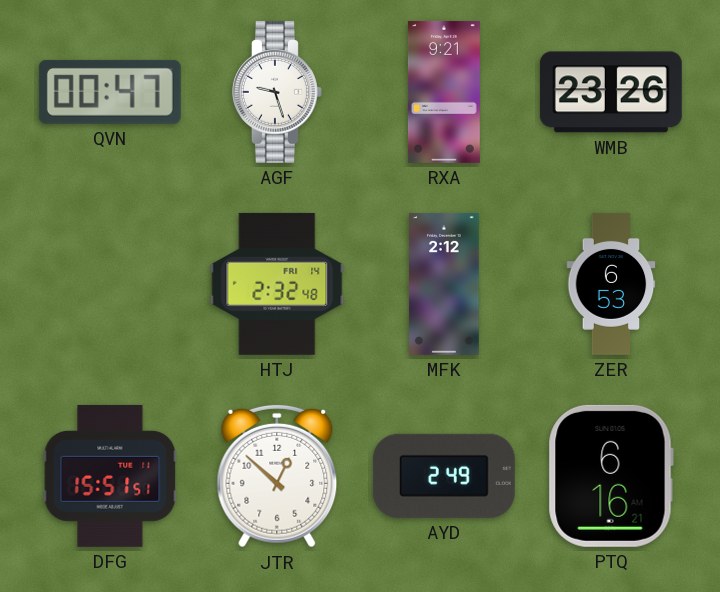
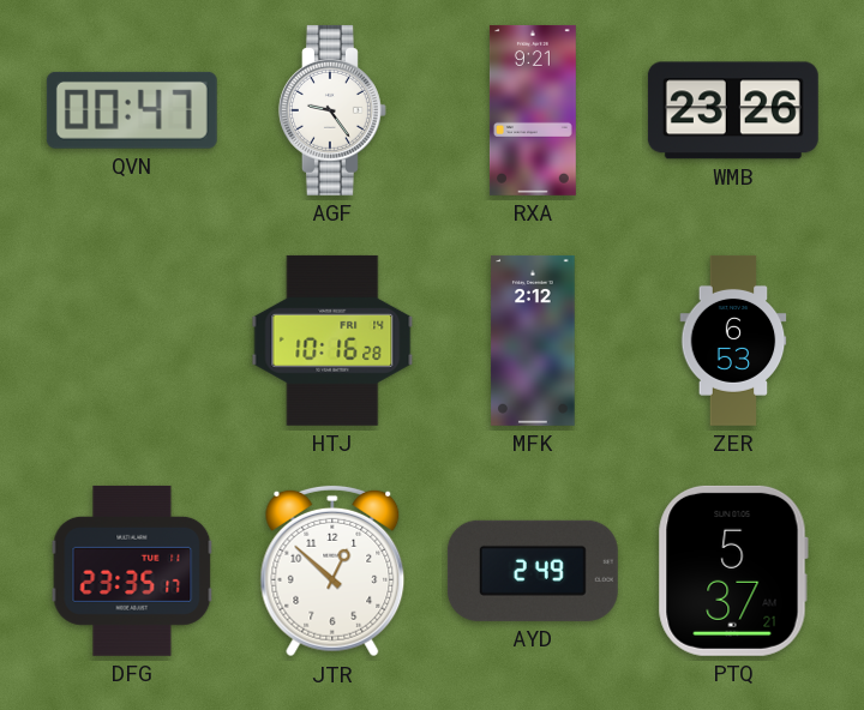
AGF: 9:27 -> 9:24 (332, 110)
HTJ: 2:32 -> 10:16 (332, 341)
DFG: 15:51 -> 23:35 (132, 571)
PTQ: 6:16 -> 5:37 (733, 571)
